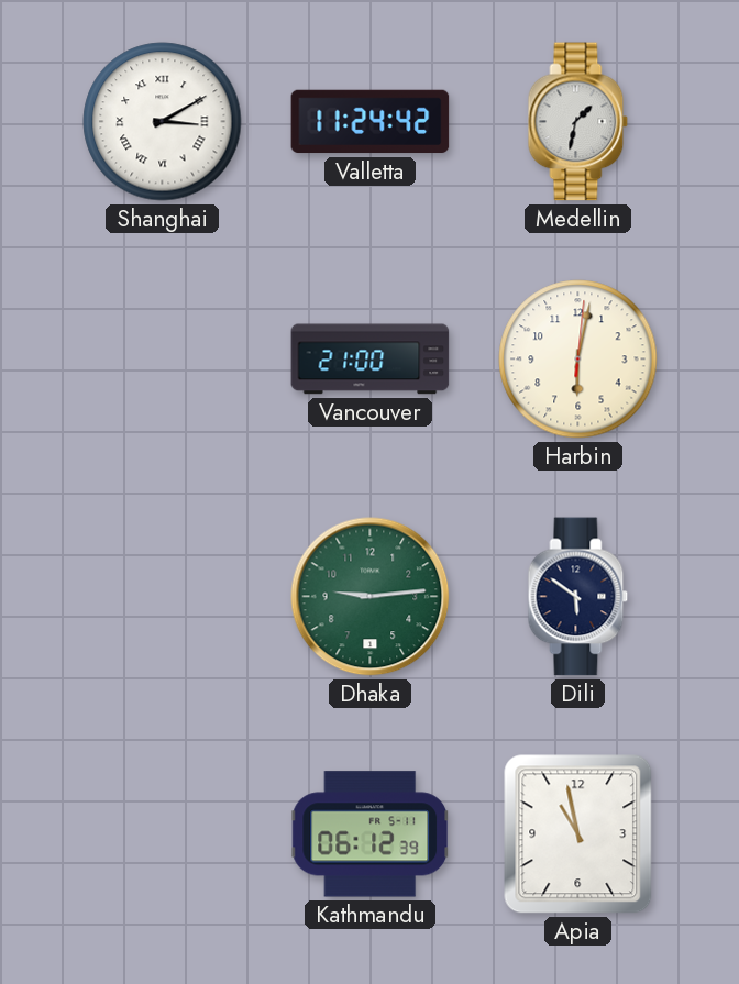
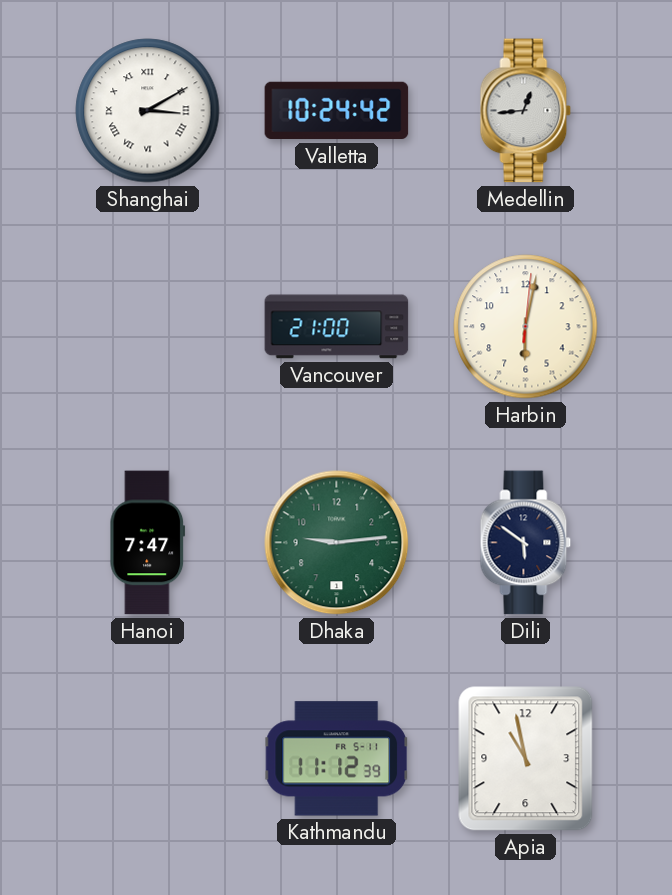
Valletta: 11:24 -> 10:24 (337, 111)
Medellin: 1:32 -> 12:44 (526, 111)
Hanoi: none -> 7:47 (148, 543)
Kathmandu: 06:12 -> 11:12 (337, 759)
